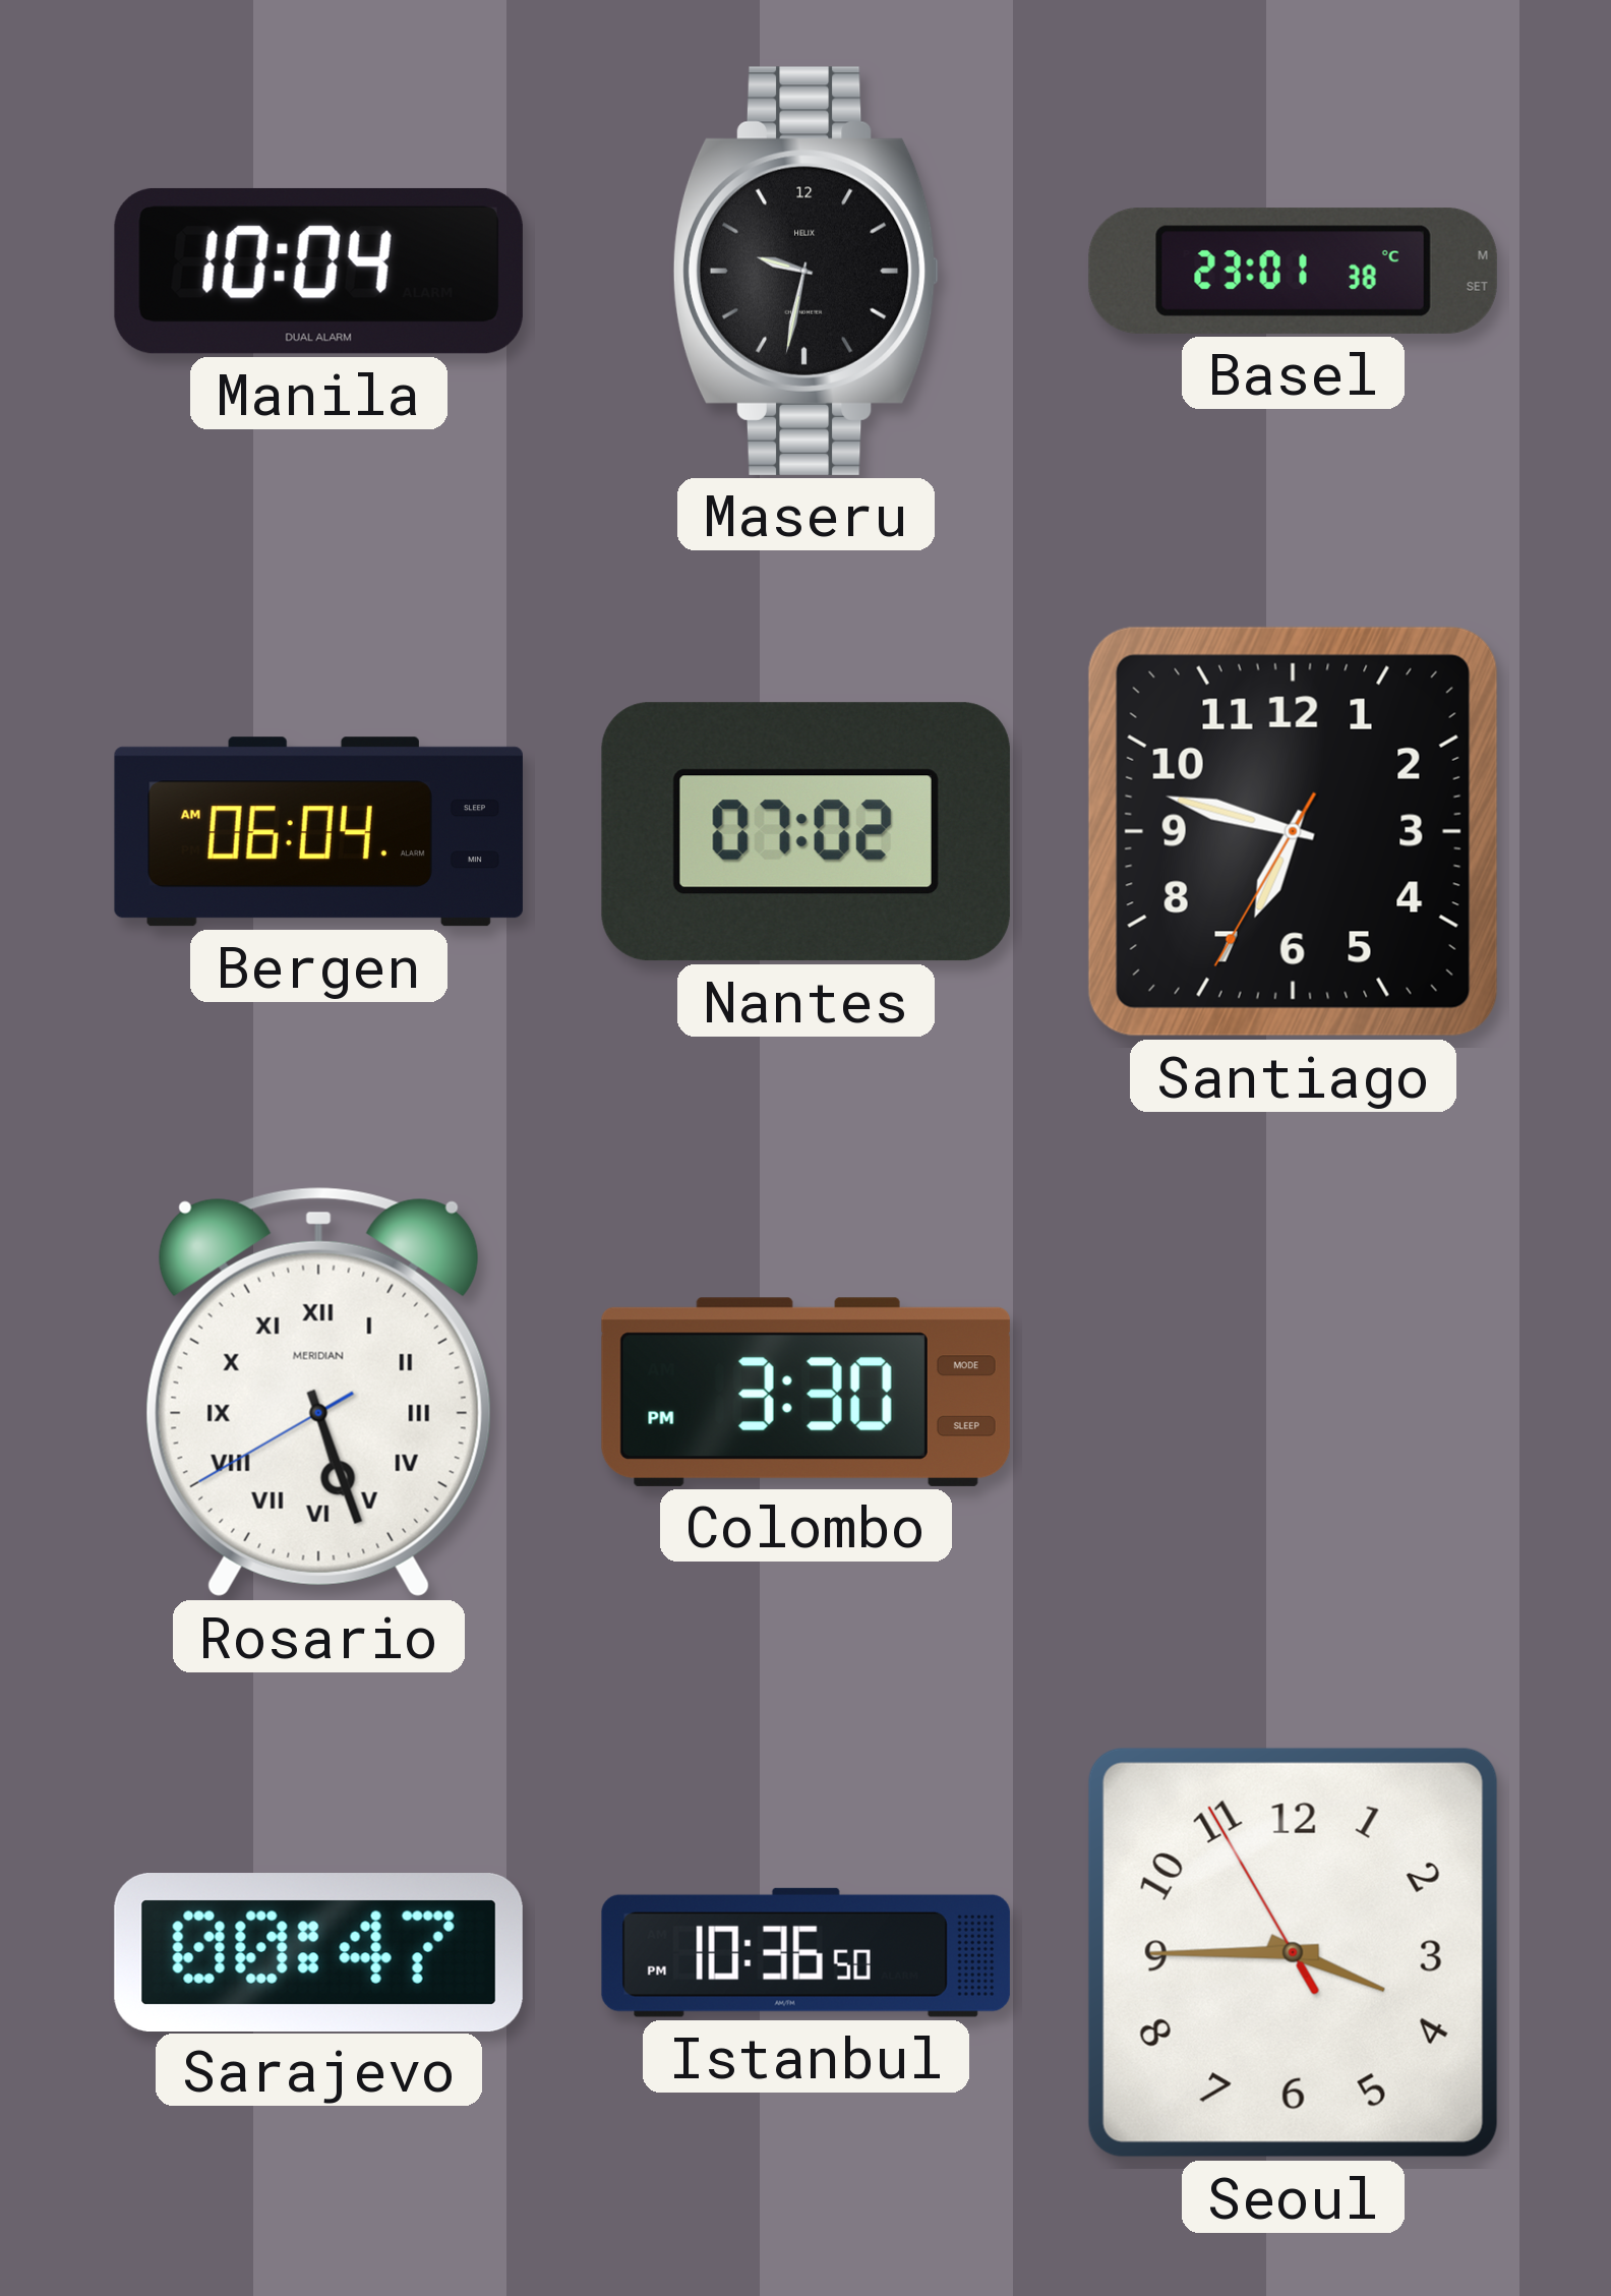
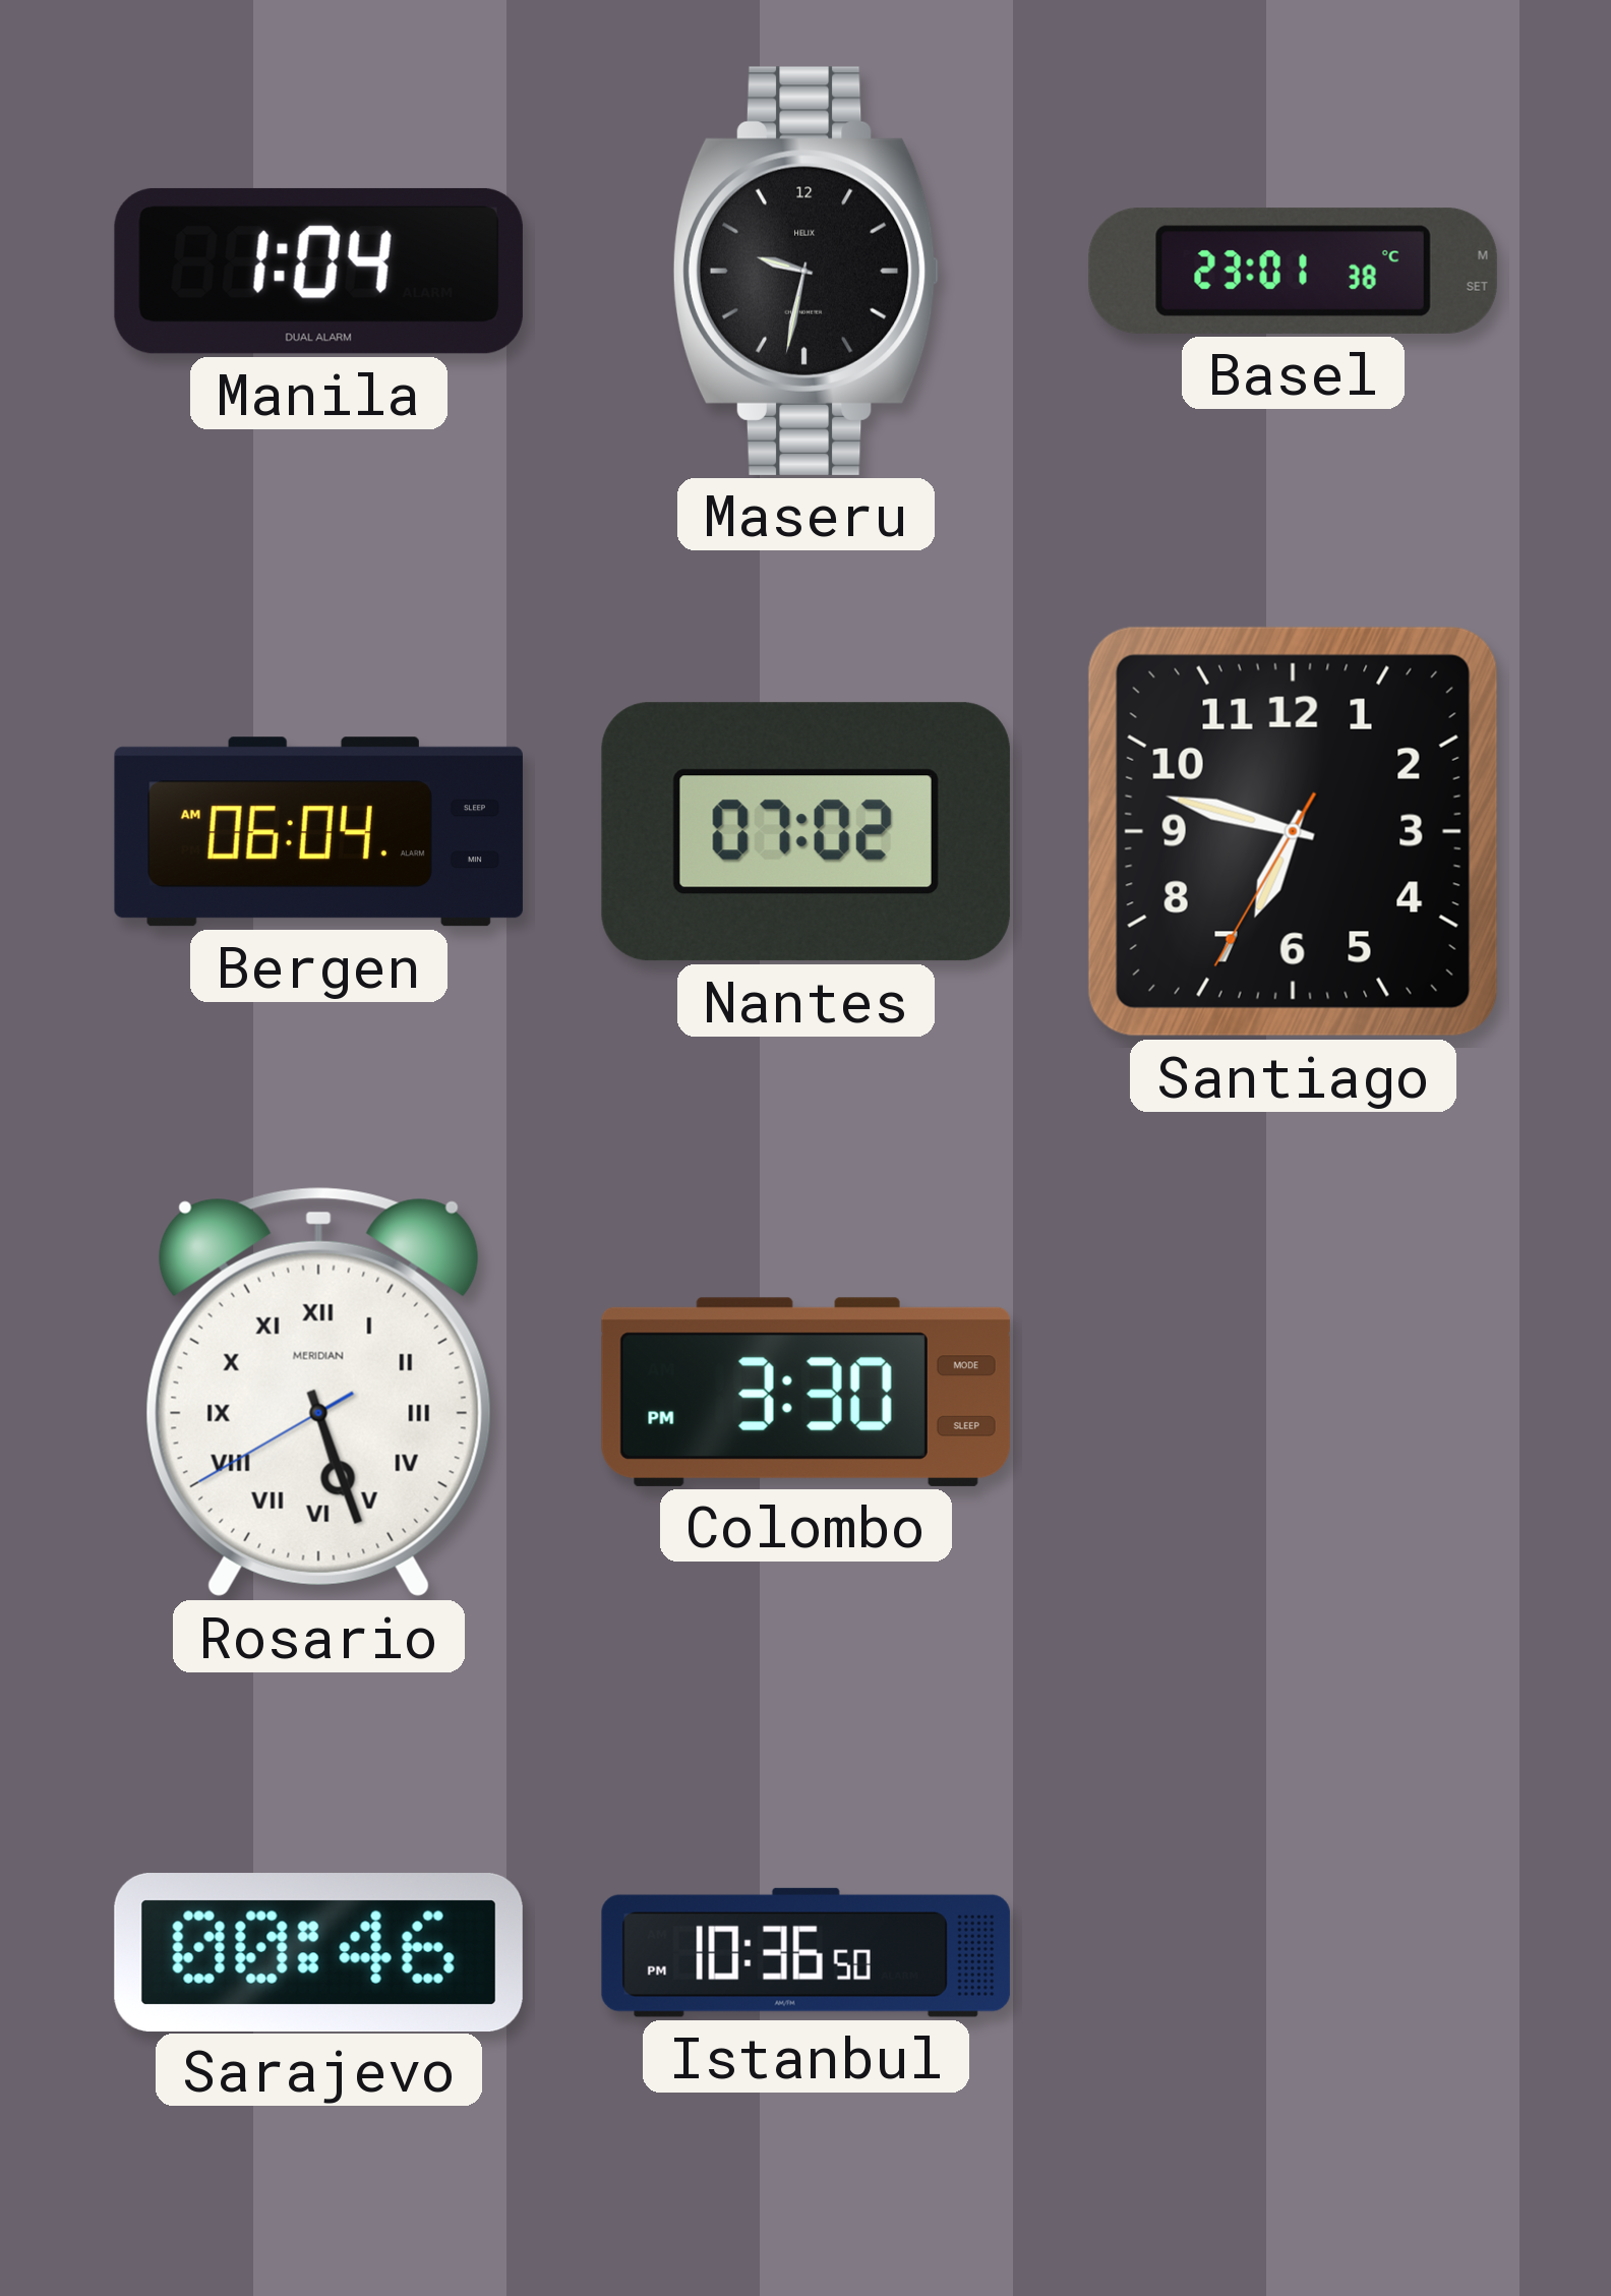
Manila: 10:04 -> 1:04 (318, 271)
Sarajevo: 00:47 -> 00:46 (318, 1952)
Seoul: 3:44 -> none (1293, 1952)
